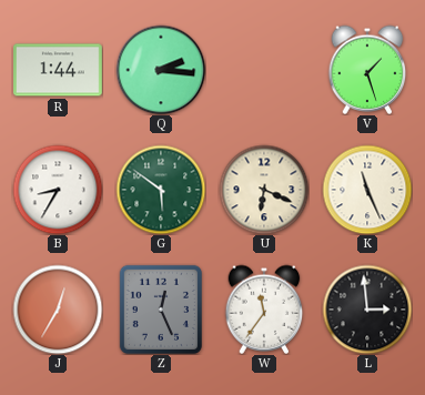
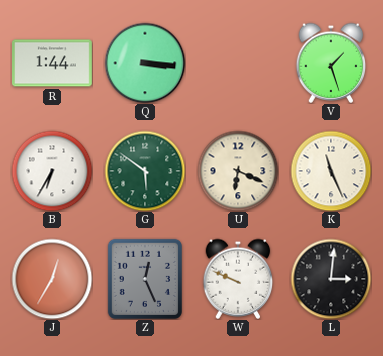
Q: 2:16 -> 3:16 (145, 63)
B: 8:35 -> 6:35 (52, 171)
W: 11:36 -> 9:49 (238, 279)
L: 2:59 -> 3:01 (331, 279)
